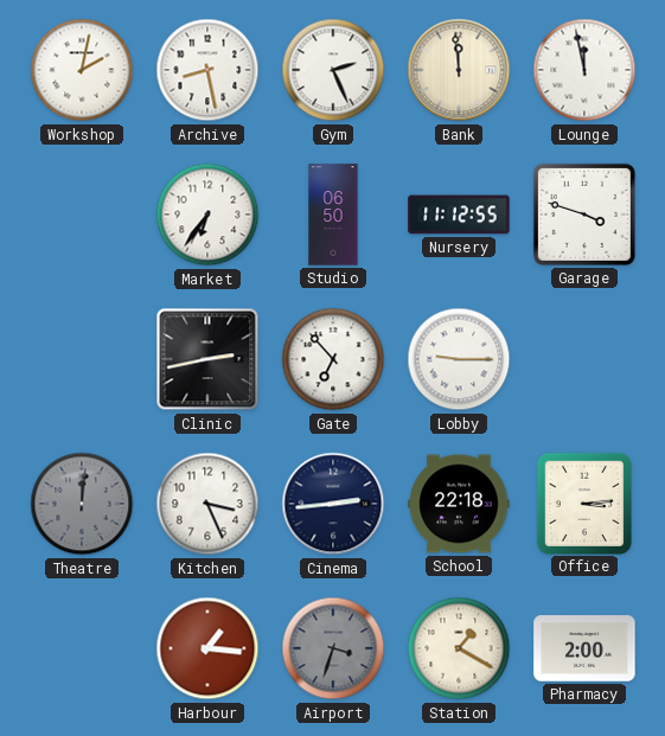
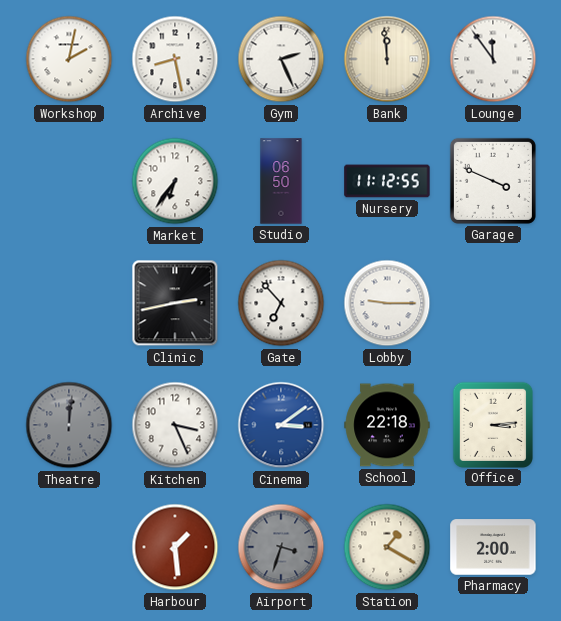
Lounge: 11:58 -> 11:54 (493, 59)
Garage: 3:48 -> 3:49 (493, 181)
Cinema: 2:44 -> 3:09 (281, 425)
Cinema dial: navy -> blue (281, 425)
Harbour: 1:16 -> 1:29 (175, 547)
